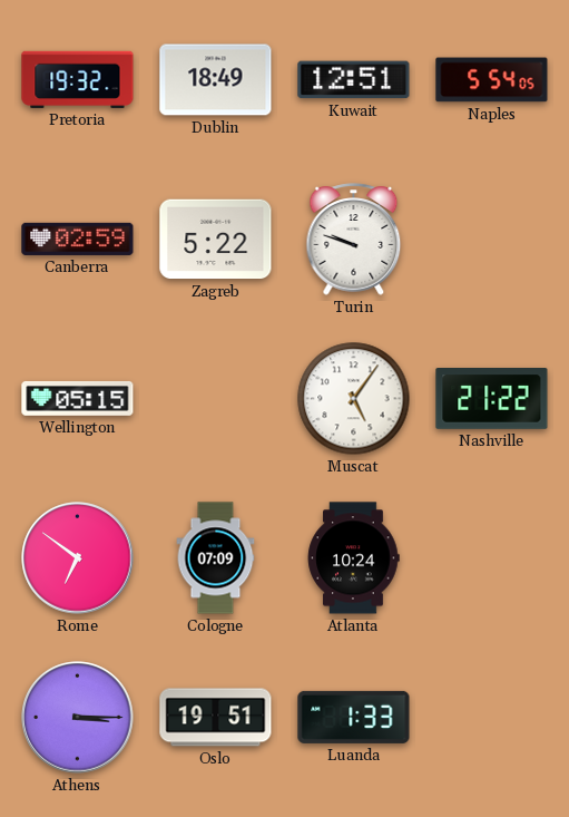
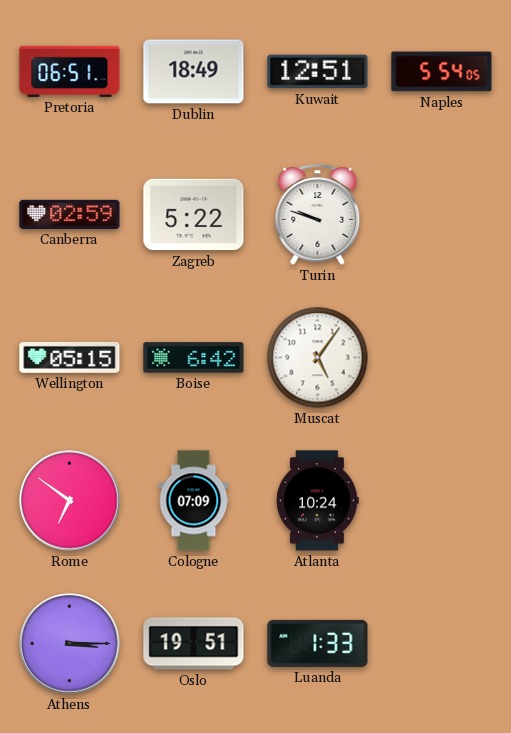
Pretoria: 19:32 -> 06:51 (70, 71)
Boise: none -> 6:42 (194, 358)
Nashville: 21:22 -> none (492, 399)
